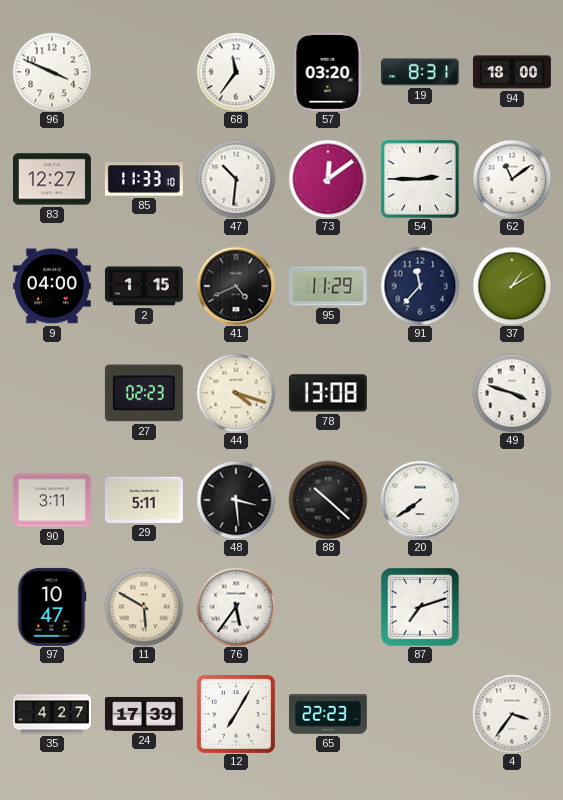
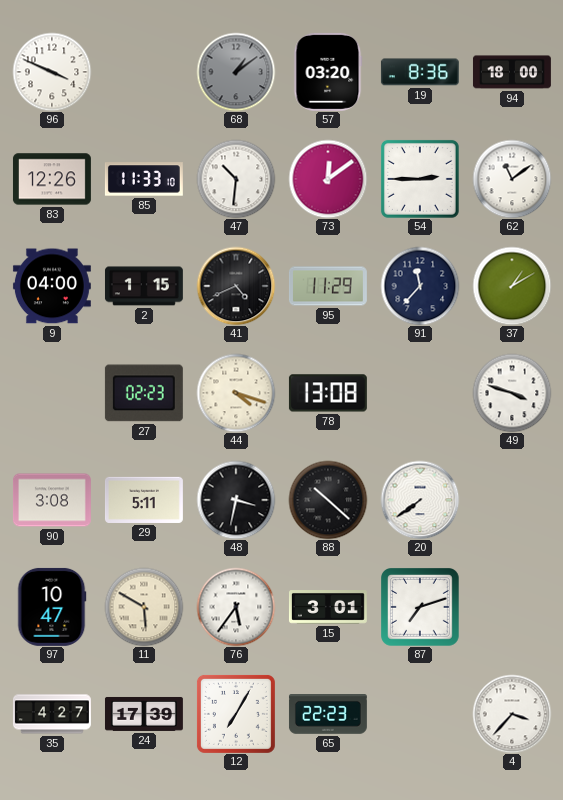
68: 11:36 -> 1:09 (236, 72)
68 dial: white -> grey (236, 72)
19: 8:31 -> 8:36 (420, 72)
83: 12:27 -> 12:26 (52, 179)
90: 3:11 -> 3:08 (52, 500)
48: 3:29 -> 3:32 (236, 500)
15: none -> 3:01 (328, 608)
4: 3:36 -> 3:37 (512, 714)
